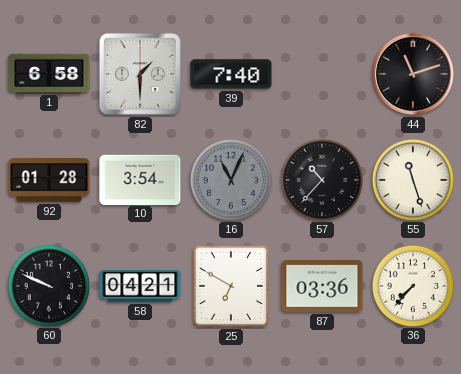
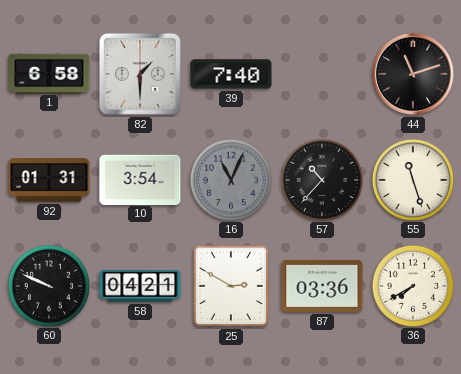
92: 01:28 -> 01:31 (49, 180)
25: 6:50 -> 2:50 (231, 286)
36: 7:37 -> 7:40 (412, 285)
